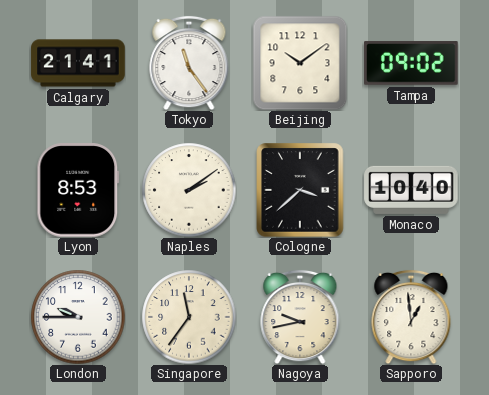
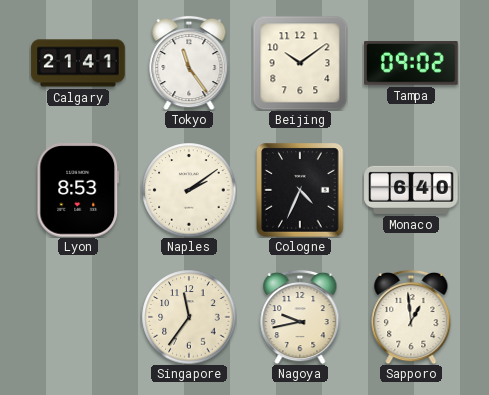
Cologne: 3:38 -> 4:34 (300, 190)
Monaco: 10:40 -> 6:40 (411, 190)
London: 9:45 -> none (78, 317)
